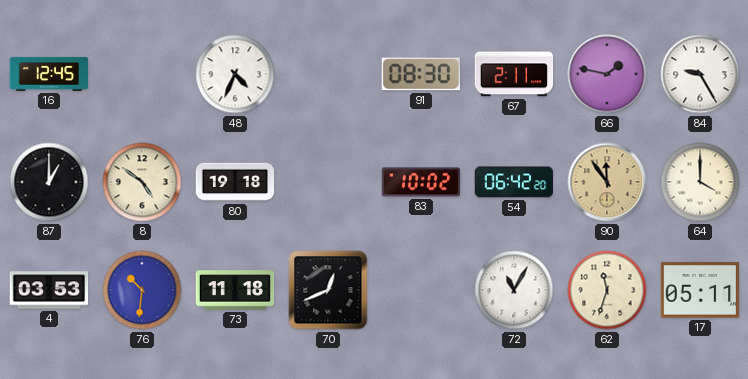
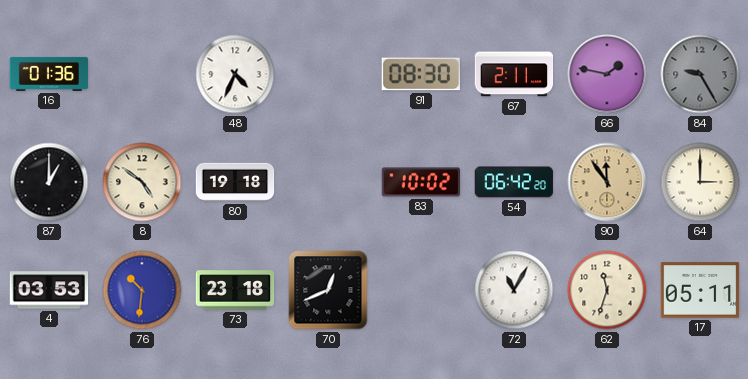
16: 12:45 -> 01:36 (49, 74)
84 dial: white -> grey (700, 74)
64: 4:00 -> 3:00 (700, 182)
73: 11:18 -> 23:18 (235, 290)
